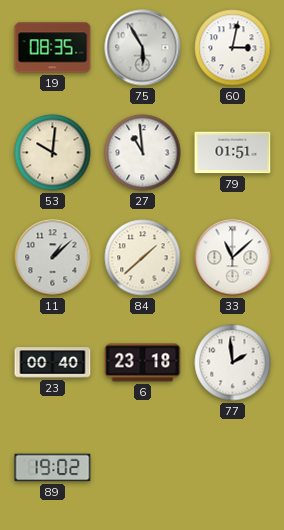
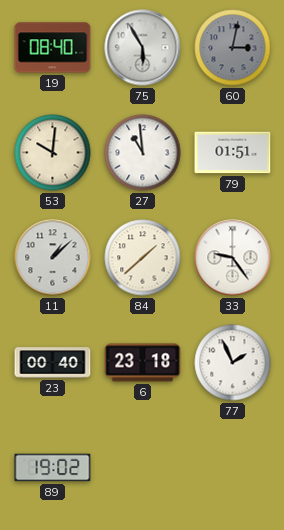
19: 08:35 -> 08:40 (53, 48)
60 dial: white -> grey (233, 48)
33: 11:08 -> 9:24 (233, 258)
77: 1:59 -> 1:56 (233, 363)
